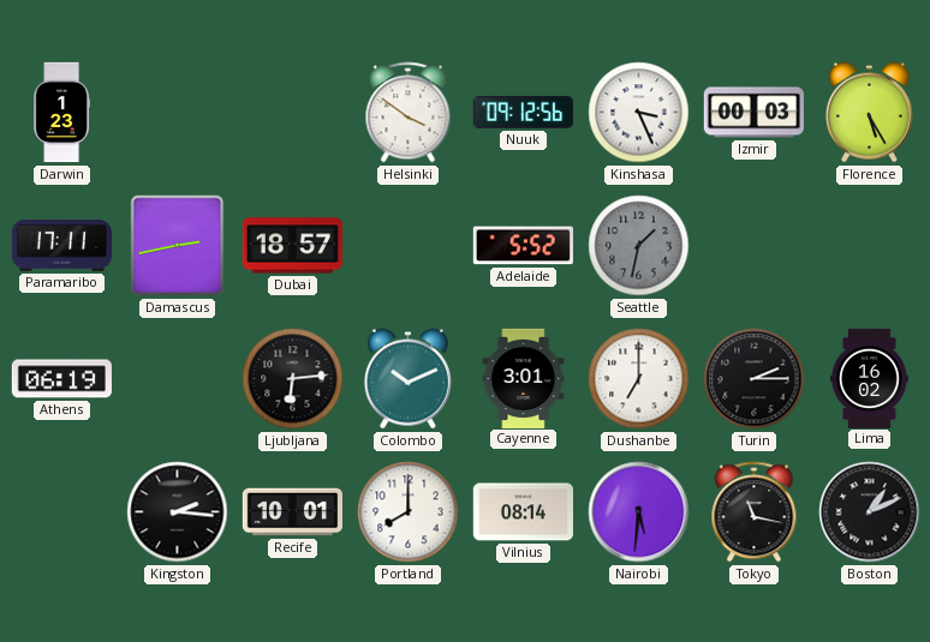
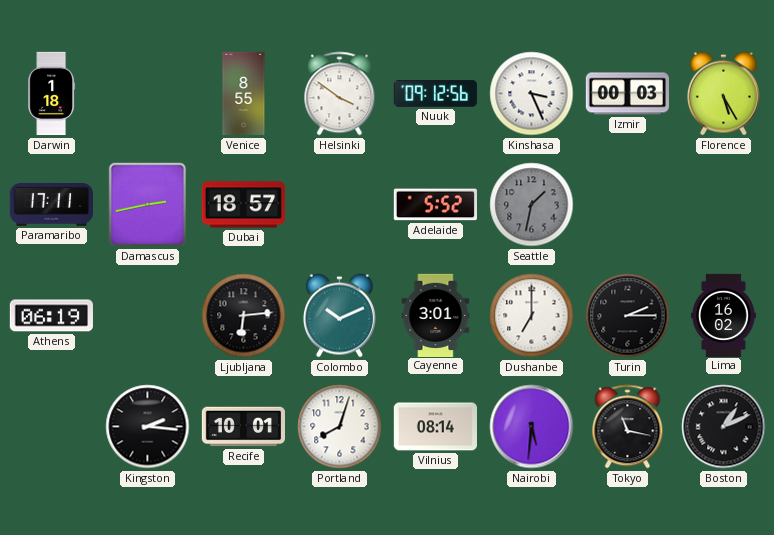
Darwin: 1:23 -> 1:18 (52, 94)
Venice: none -> 8:55 (244, 94)
Portland: 8:00 -> 8:03 (340, 427)
